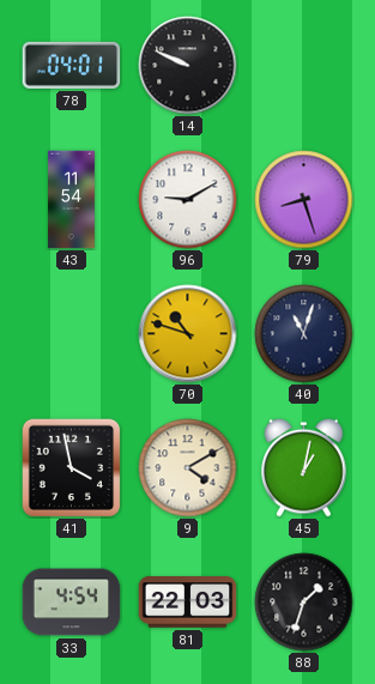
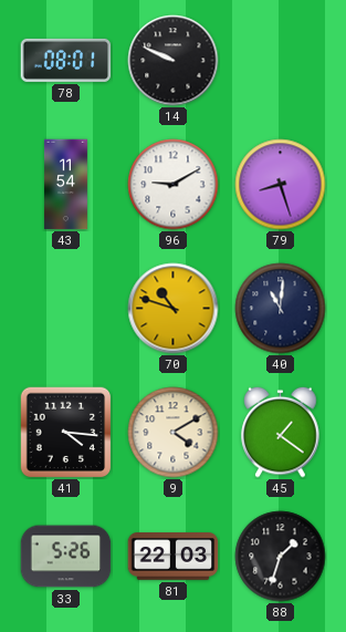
78: 04:01 -> 08:01 (66, 60)
40: 11:03 -> 11:01 (281, 309)
41: 3:58 -> 4:16 (65, 432)
45: 1:02 -> 1:21 (281, 432)
33: 4:54 -> 5:26 (66, 557)
